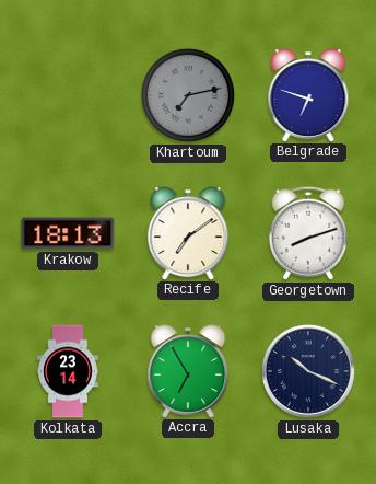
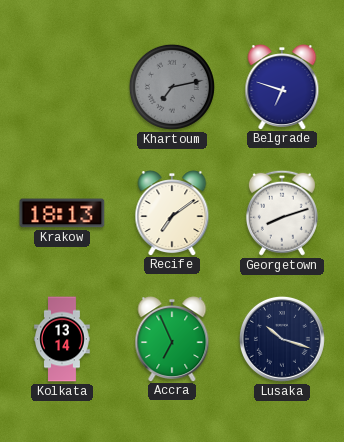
Kolkata: 23:14 -> 13:14 (62, 339)
Accra: 6:55 -> 6:56 (172, 339)
Lusaka: 10:19 -> 10:18 (282, 339)
